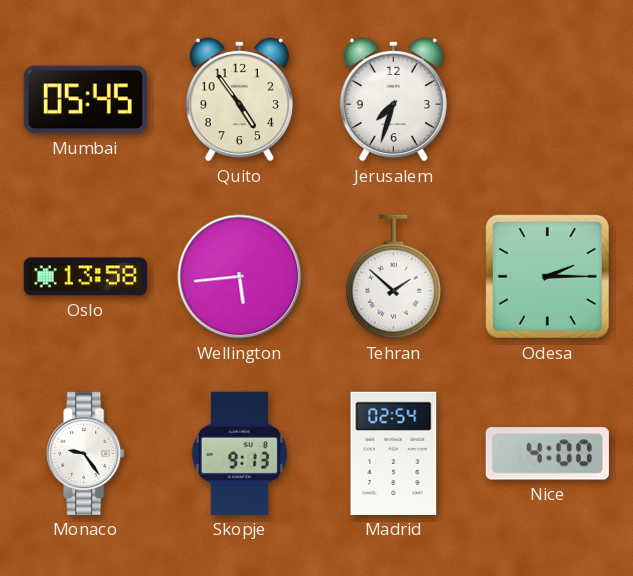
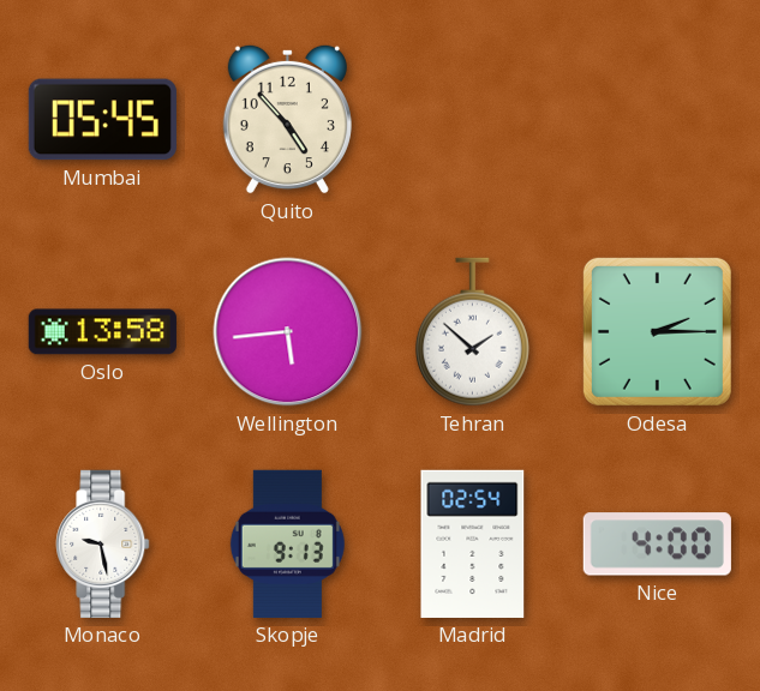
Quito: 4:54 -> 4:53 (287, 119)
Jerusalem: 7:33 -> none (393, 99)
Monaco: 9:24 -> 9:28 (103, 543)
